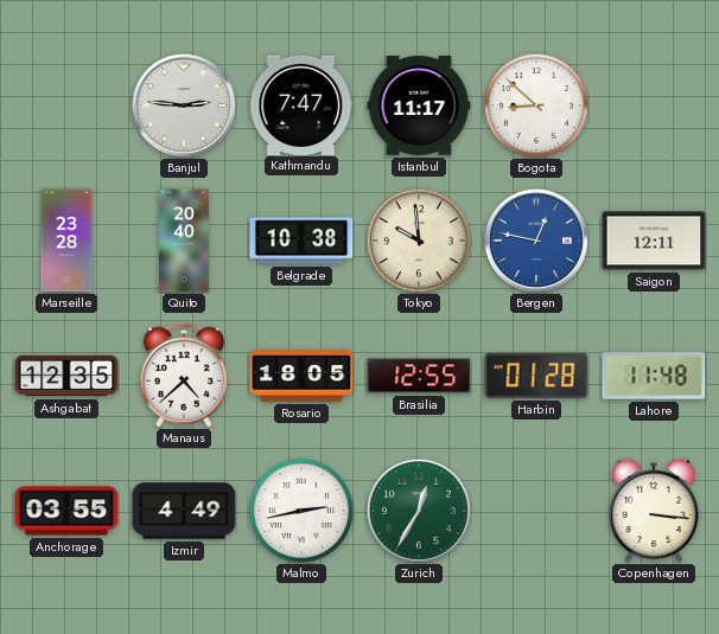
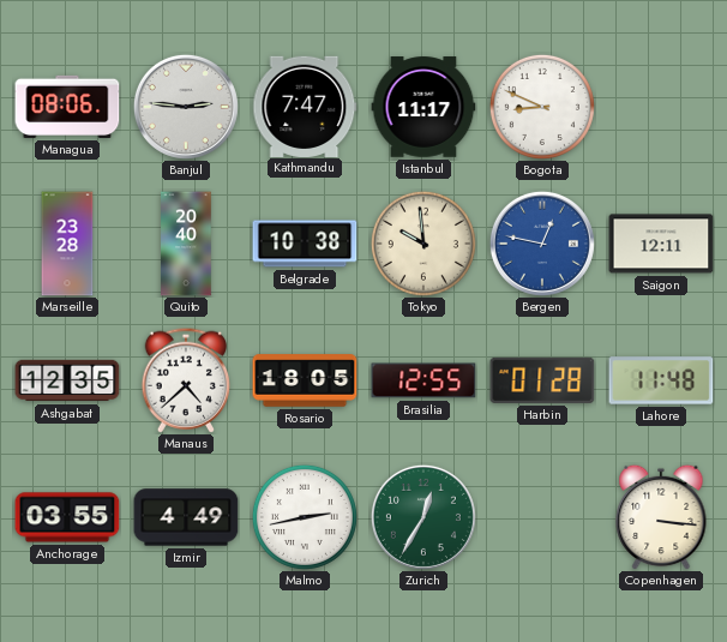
Managua: none -> 08:06 (67, 107)
Bogota: 8:52 -> 8:49 (542, 107)
